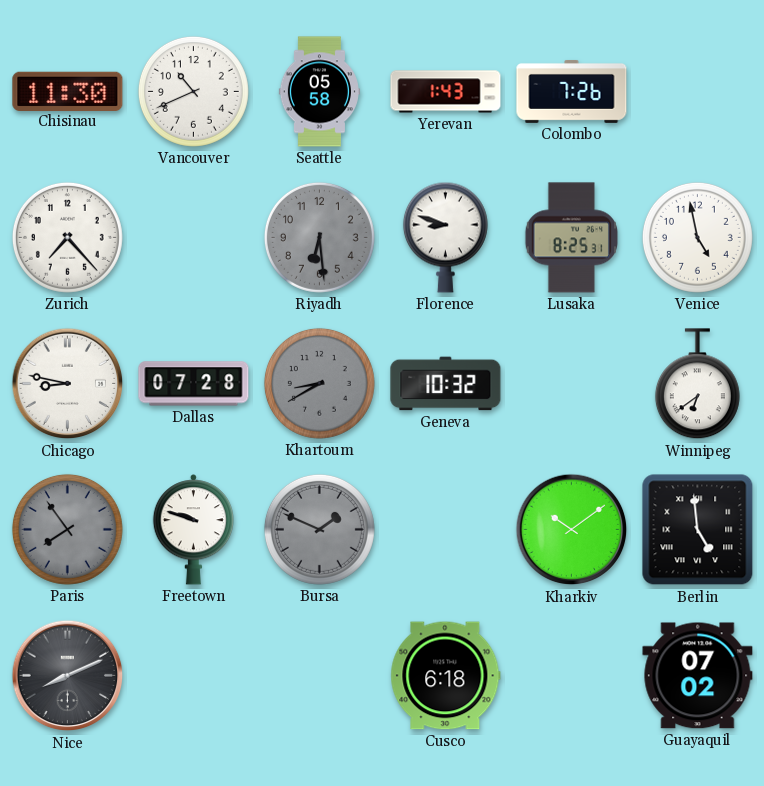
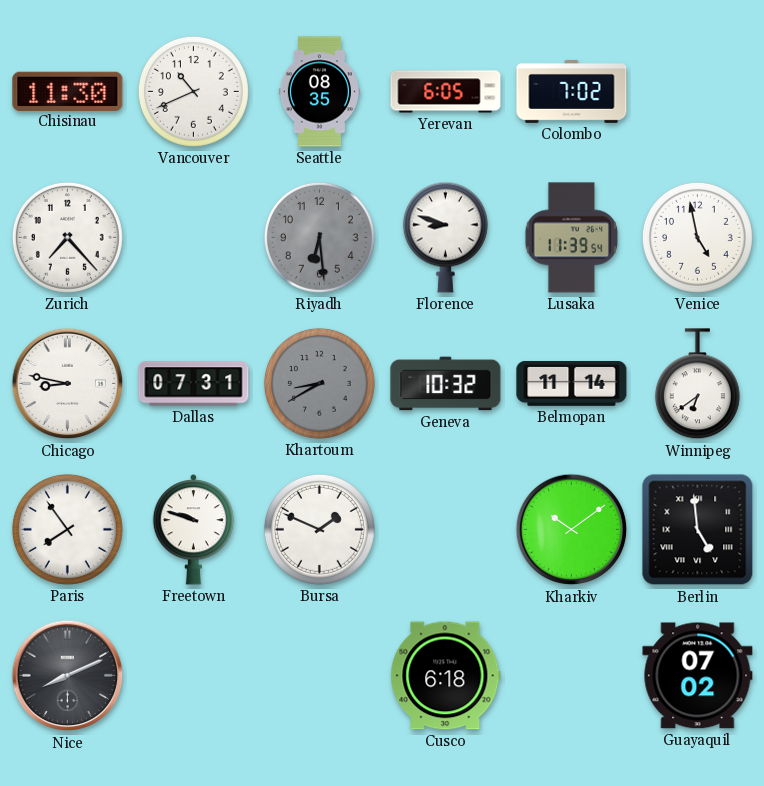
Seattle: 05:58 -> 08:35 (319, 92)
Yerevan: 1:43 -> 6:05 (446, 92)
Colombo: 7:26 -> 7:02 (572, 92)
Lusaka: 8:25 -> 11:39 (571, 238)
Dallas: 07:28 -> 07:31 (194, 384)
Belmopan: none -> 11:14 (572, 383)
Paris dial: grey -> white (67, 529)
Bursa dial: grey -> white (319, 529)
